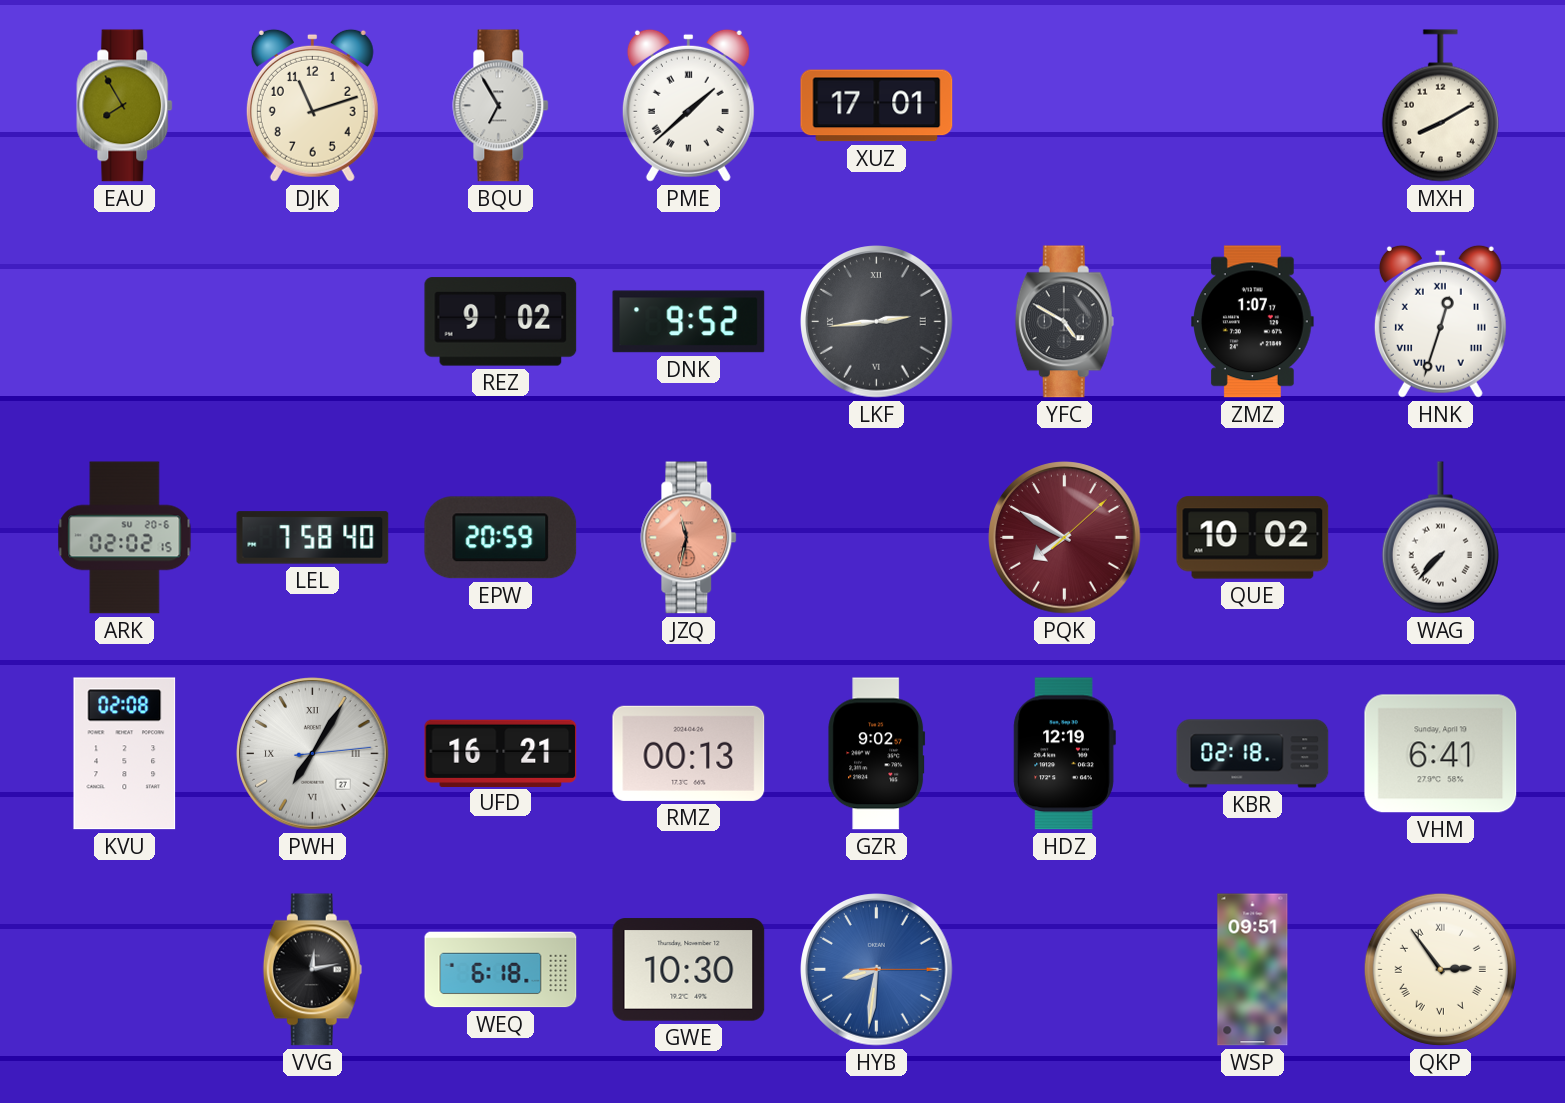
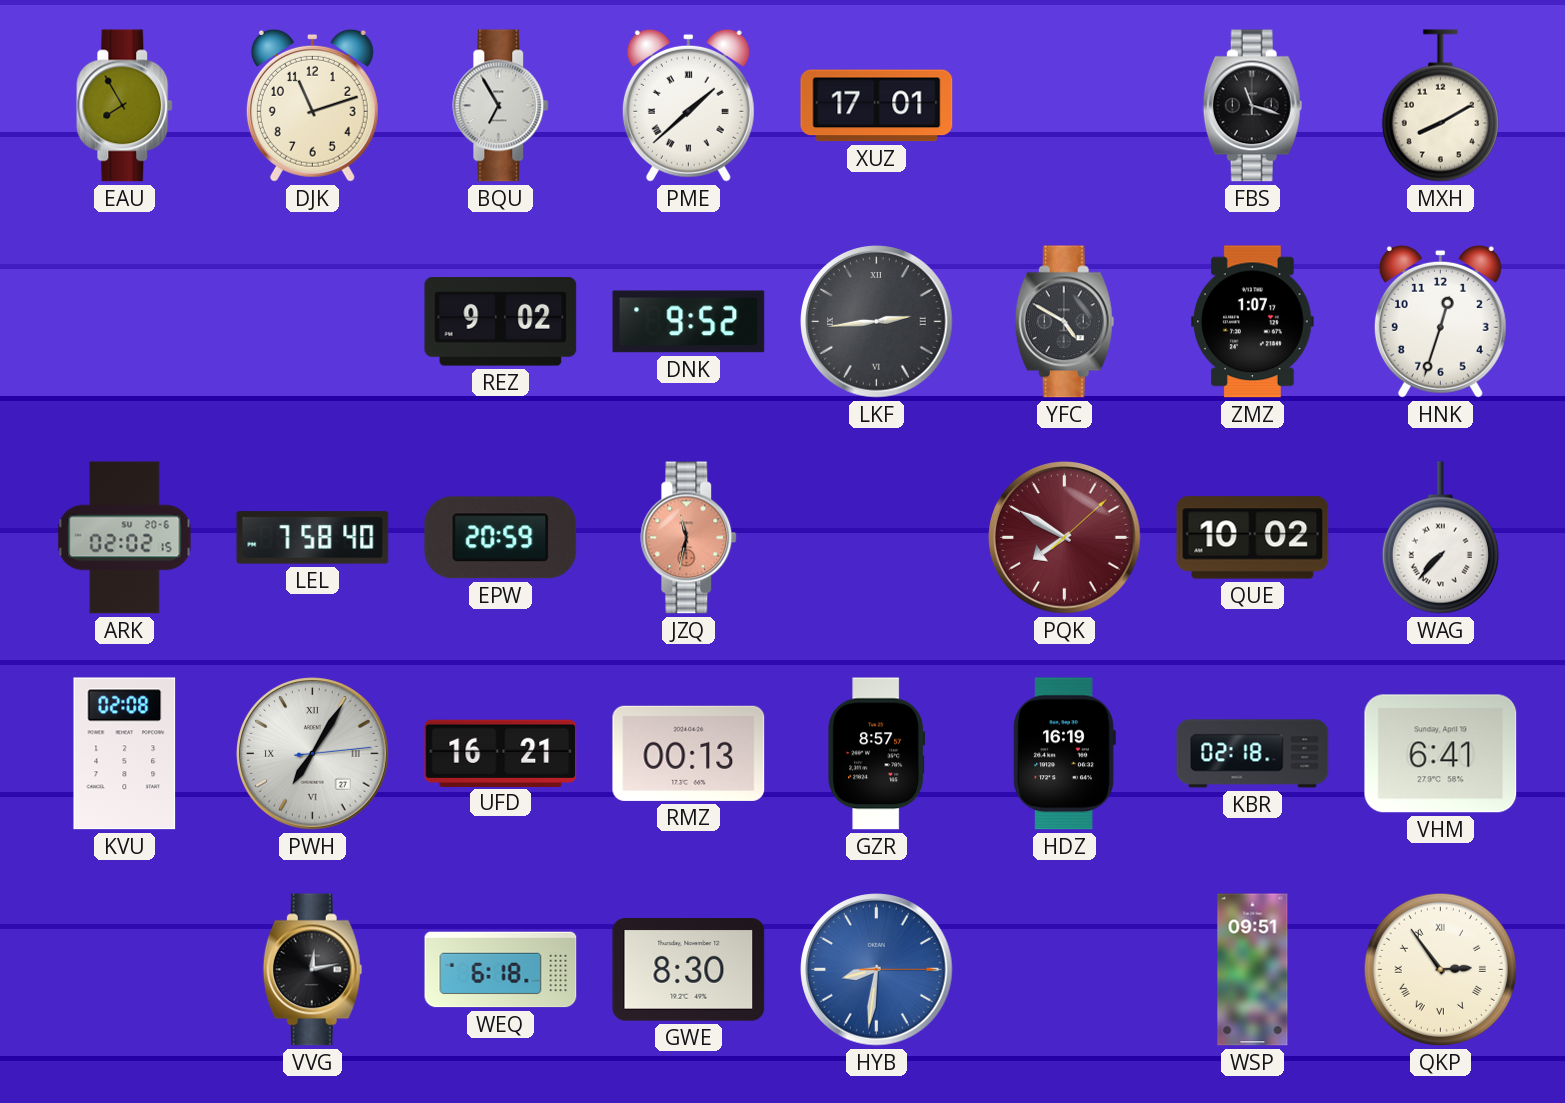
FBS: none -> 11:18 (1252, 106)
HNK numerals: Roman -> Arabic (1440, 321)
GZR: 9:02 -> 8:57 (877, 754)
HDZ: 12:19 -> 16:19 (1064, 754)
GWE: 10:30 -> 8:30 (689, 970)
